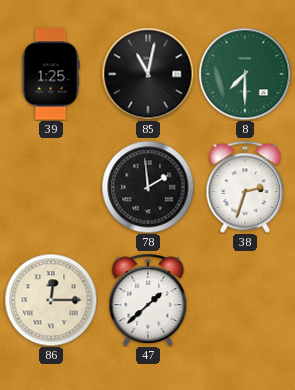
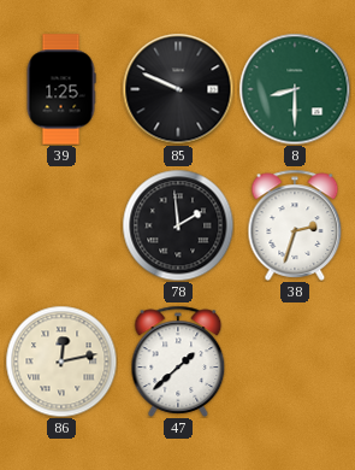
85: 11:02 -> 9:49 (178, 89)
8: 7:30 -> 8:30 (295, 89)
86: 12:15 -> 12:13 (61, 362)
